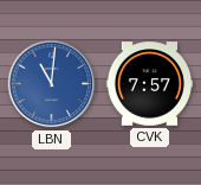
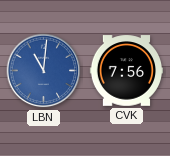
CVK: 7:57 -> 7:56 (126, 71)
